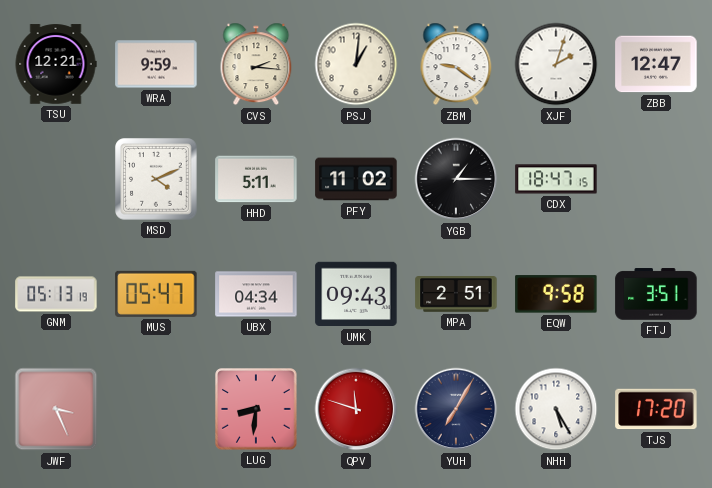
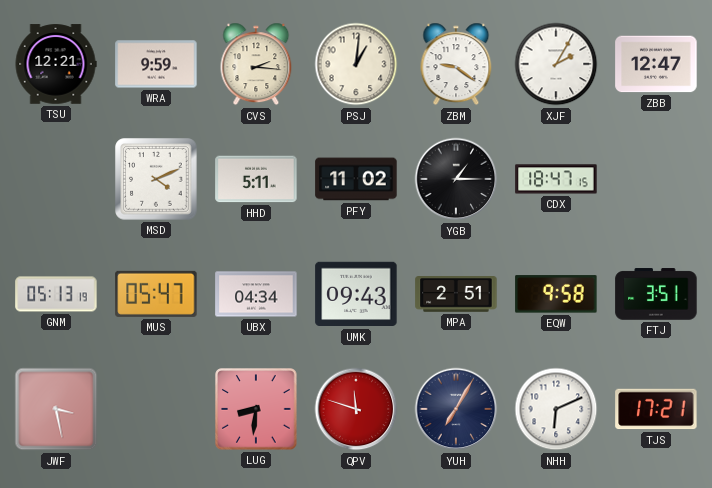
XJF: 2:03 -> 2:05 (556, 64)
JWF: 3:26 -> 3:28 (56, 409)
NHH: 5:25 -> 6:11 (556, 409)
TJS: 17:20 -> 17:21 (656, 409)
